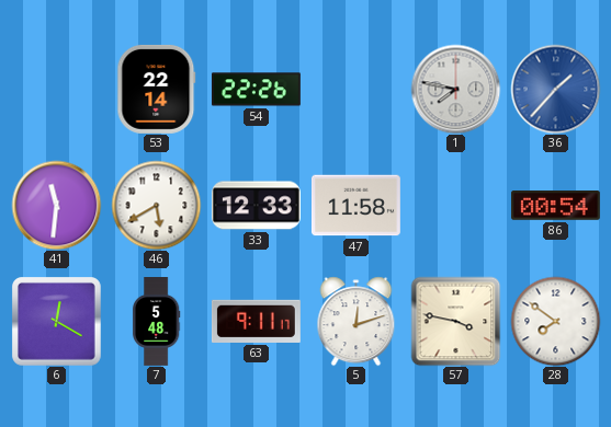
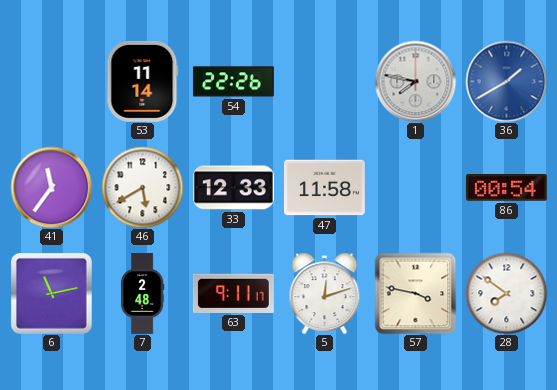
53: 22:14 -> 11:14 (143, 81)
36: 1:37 -> 1:40 (506, 81)
41: 11:31 -> 11:36 (51, 187)
6: 12:20 -> 11:13 (52, 294)
7: 5:48 -> 2:48 (142, 294)
